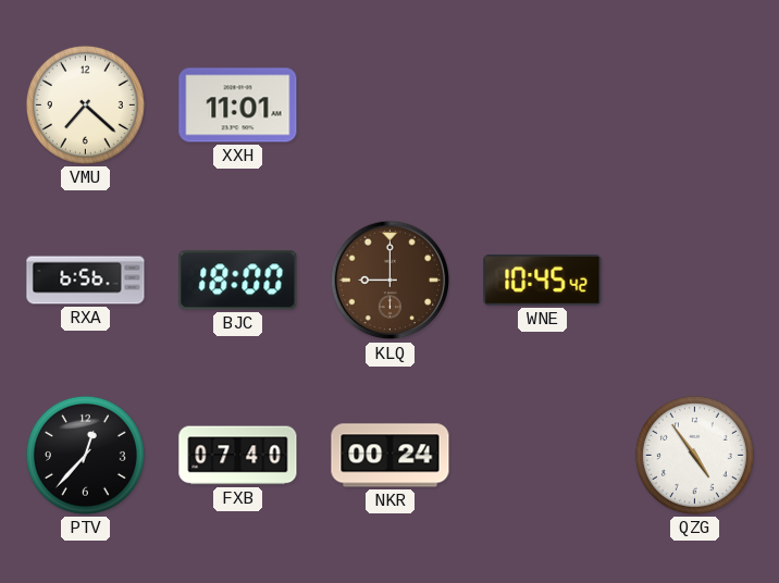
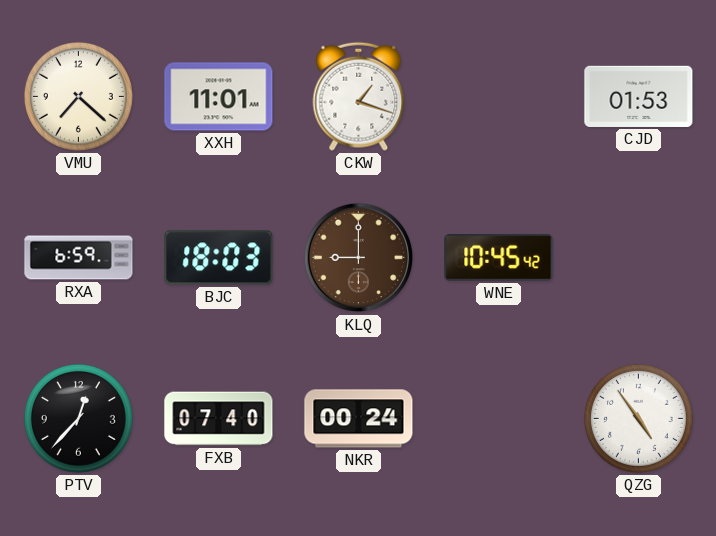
CKW: none -> 1:18 (359, 96)
CJD: none -> 01:53 (639, 96)
RXA: 6:56 -> 6:59 (79, 258)
BJC: 18:00 -> 18:03 (219, 258)
